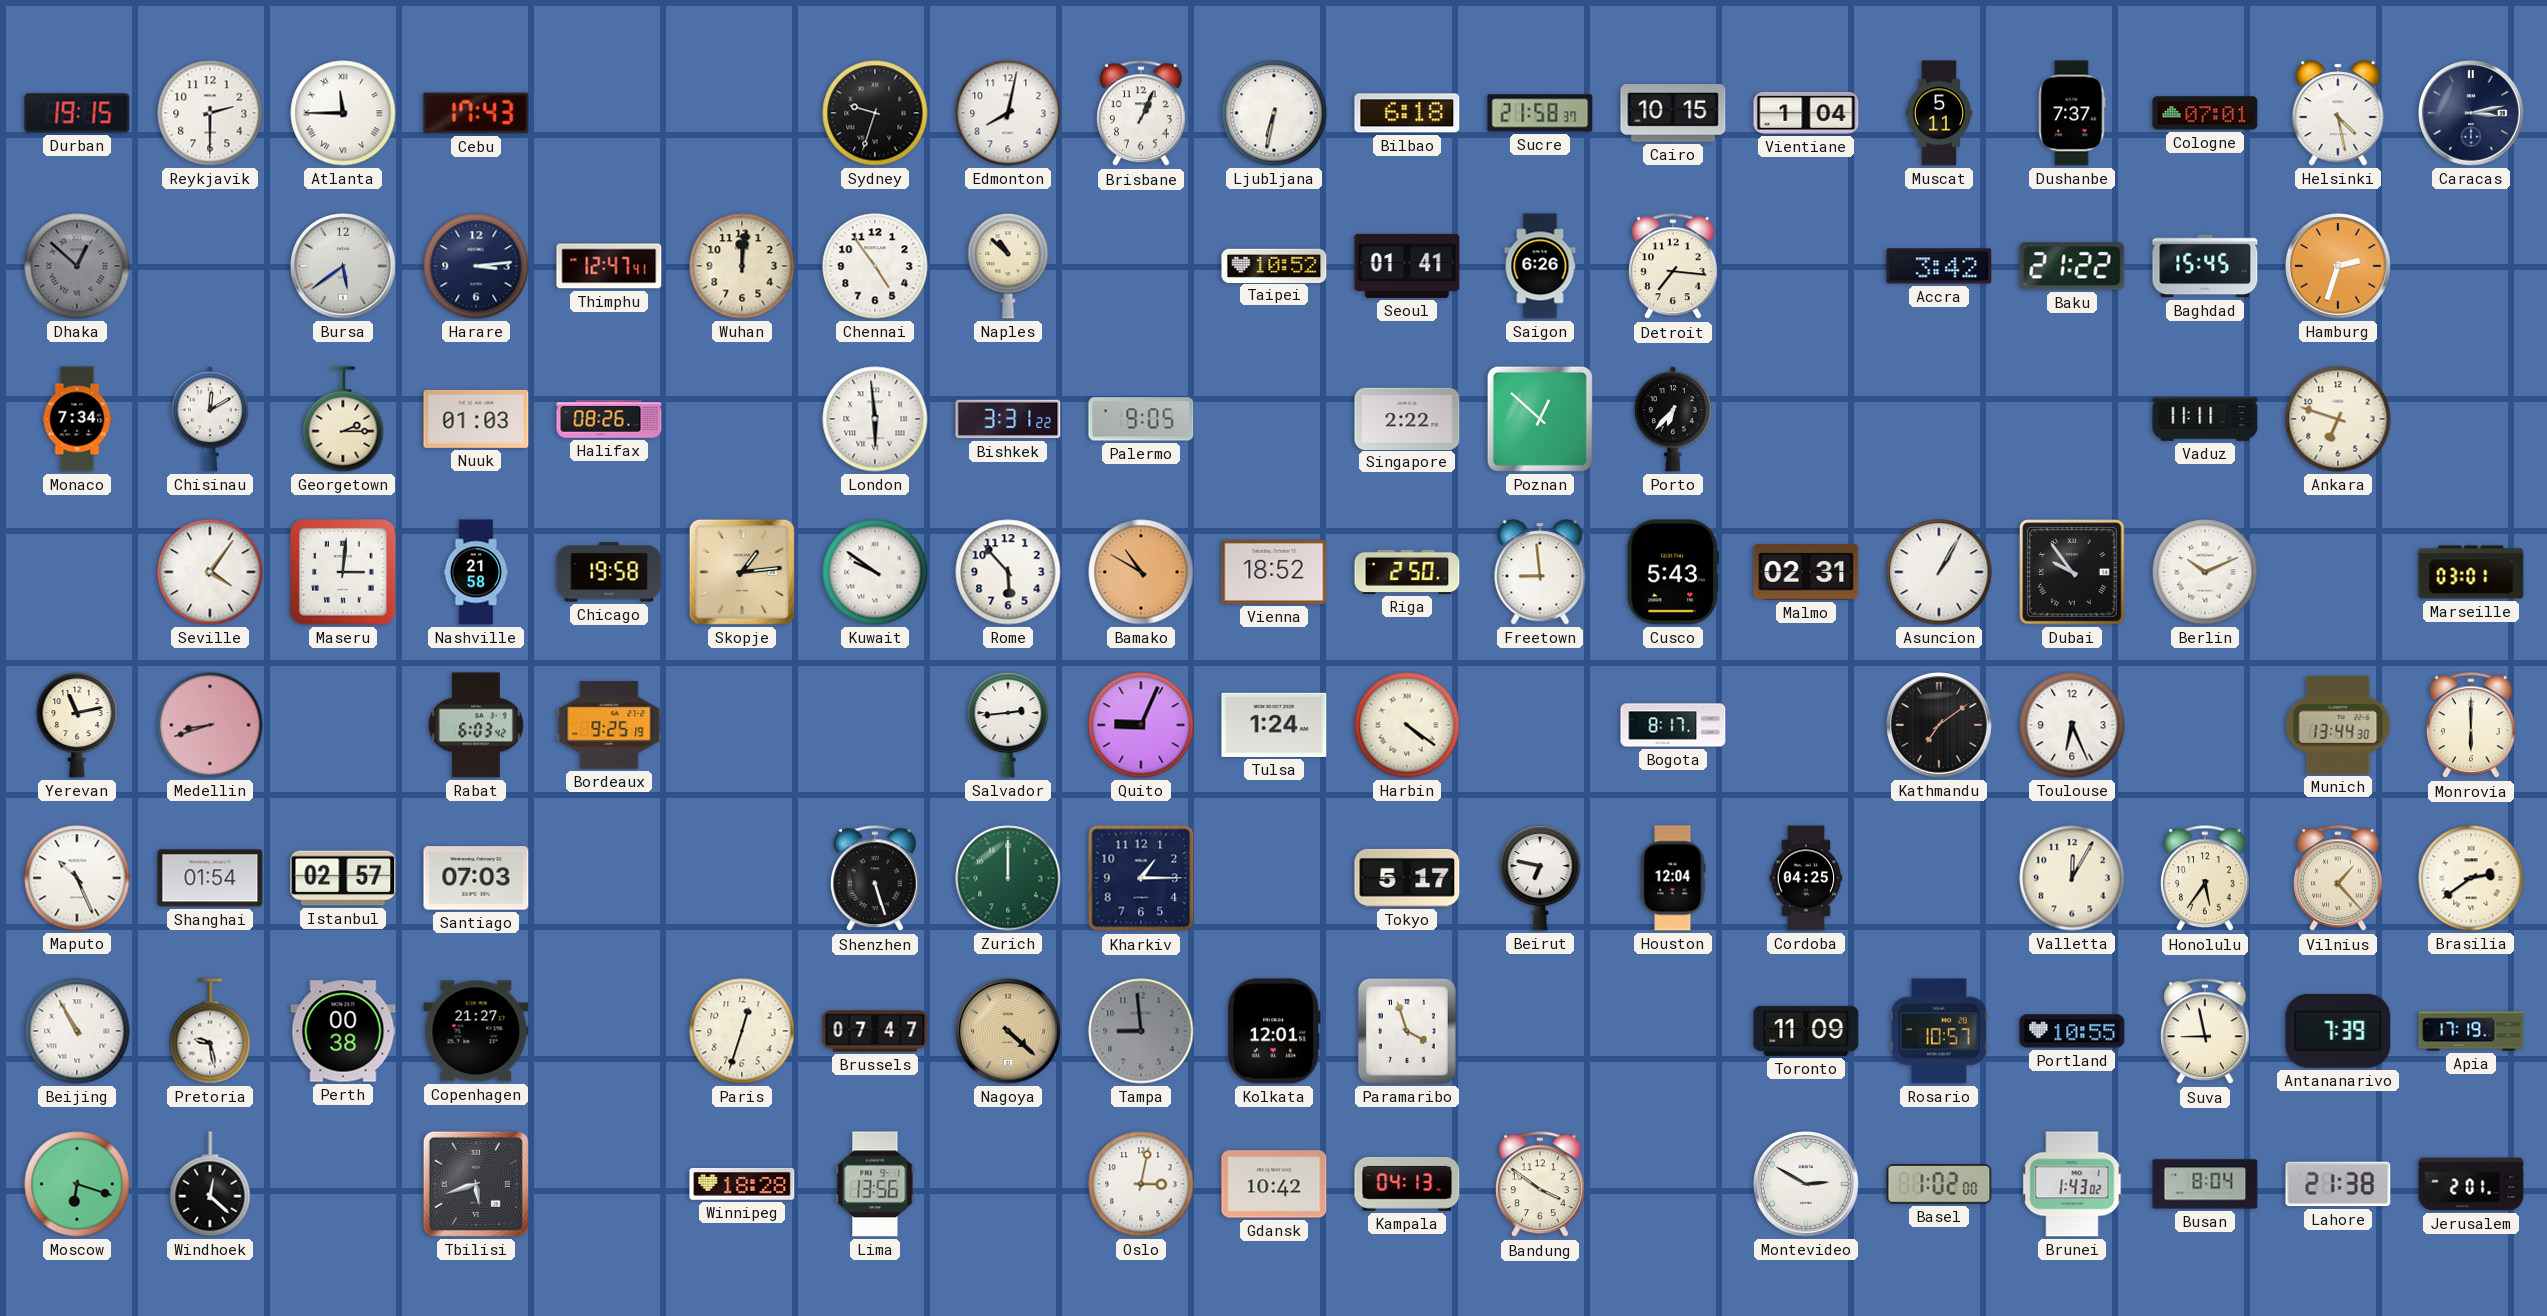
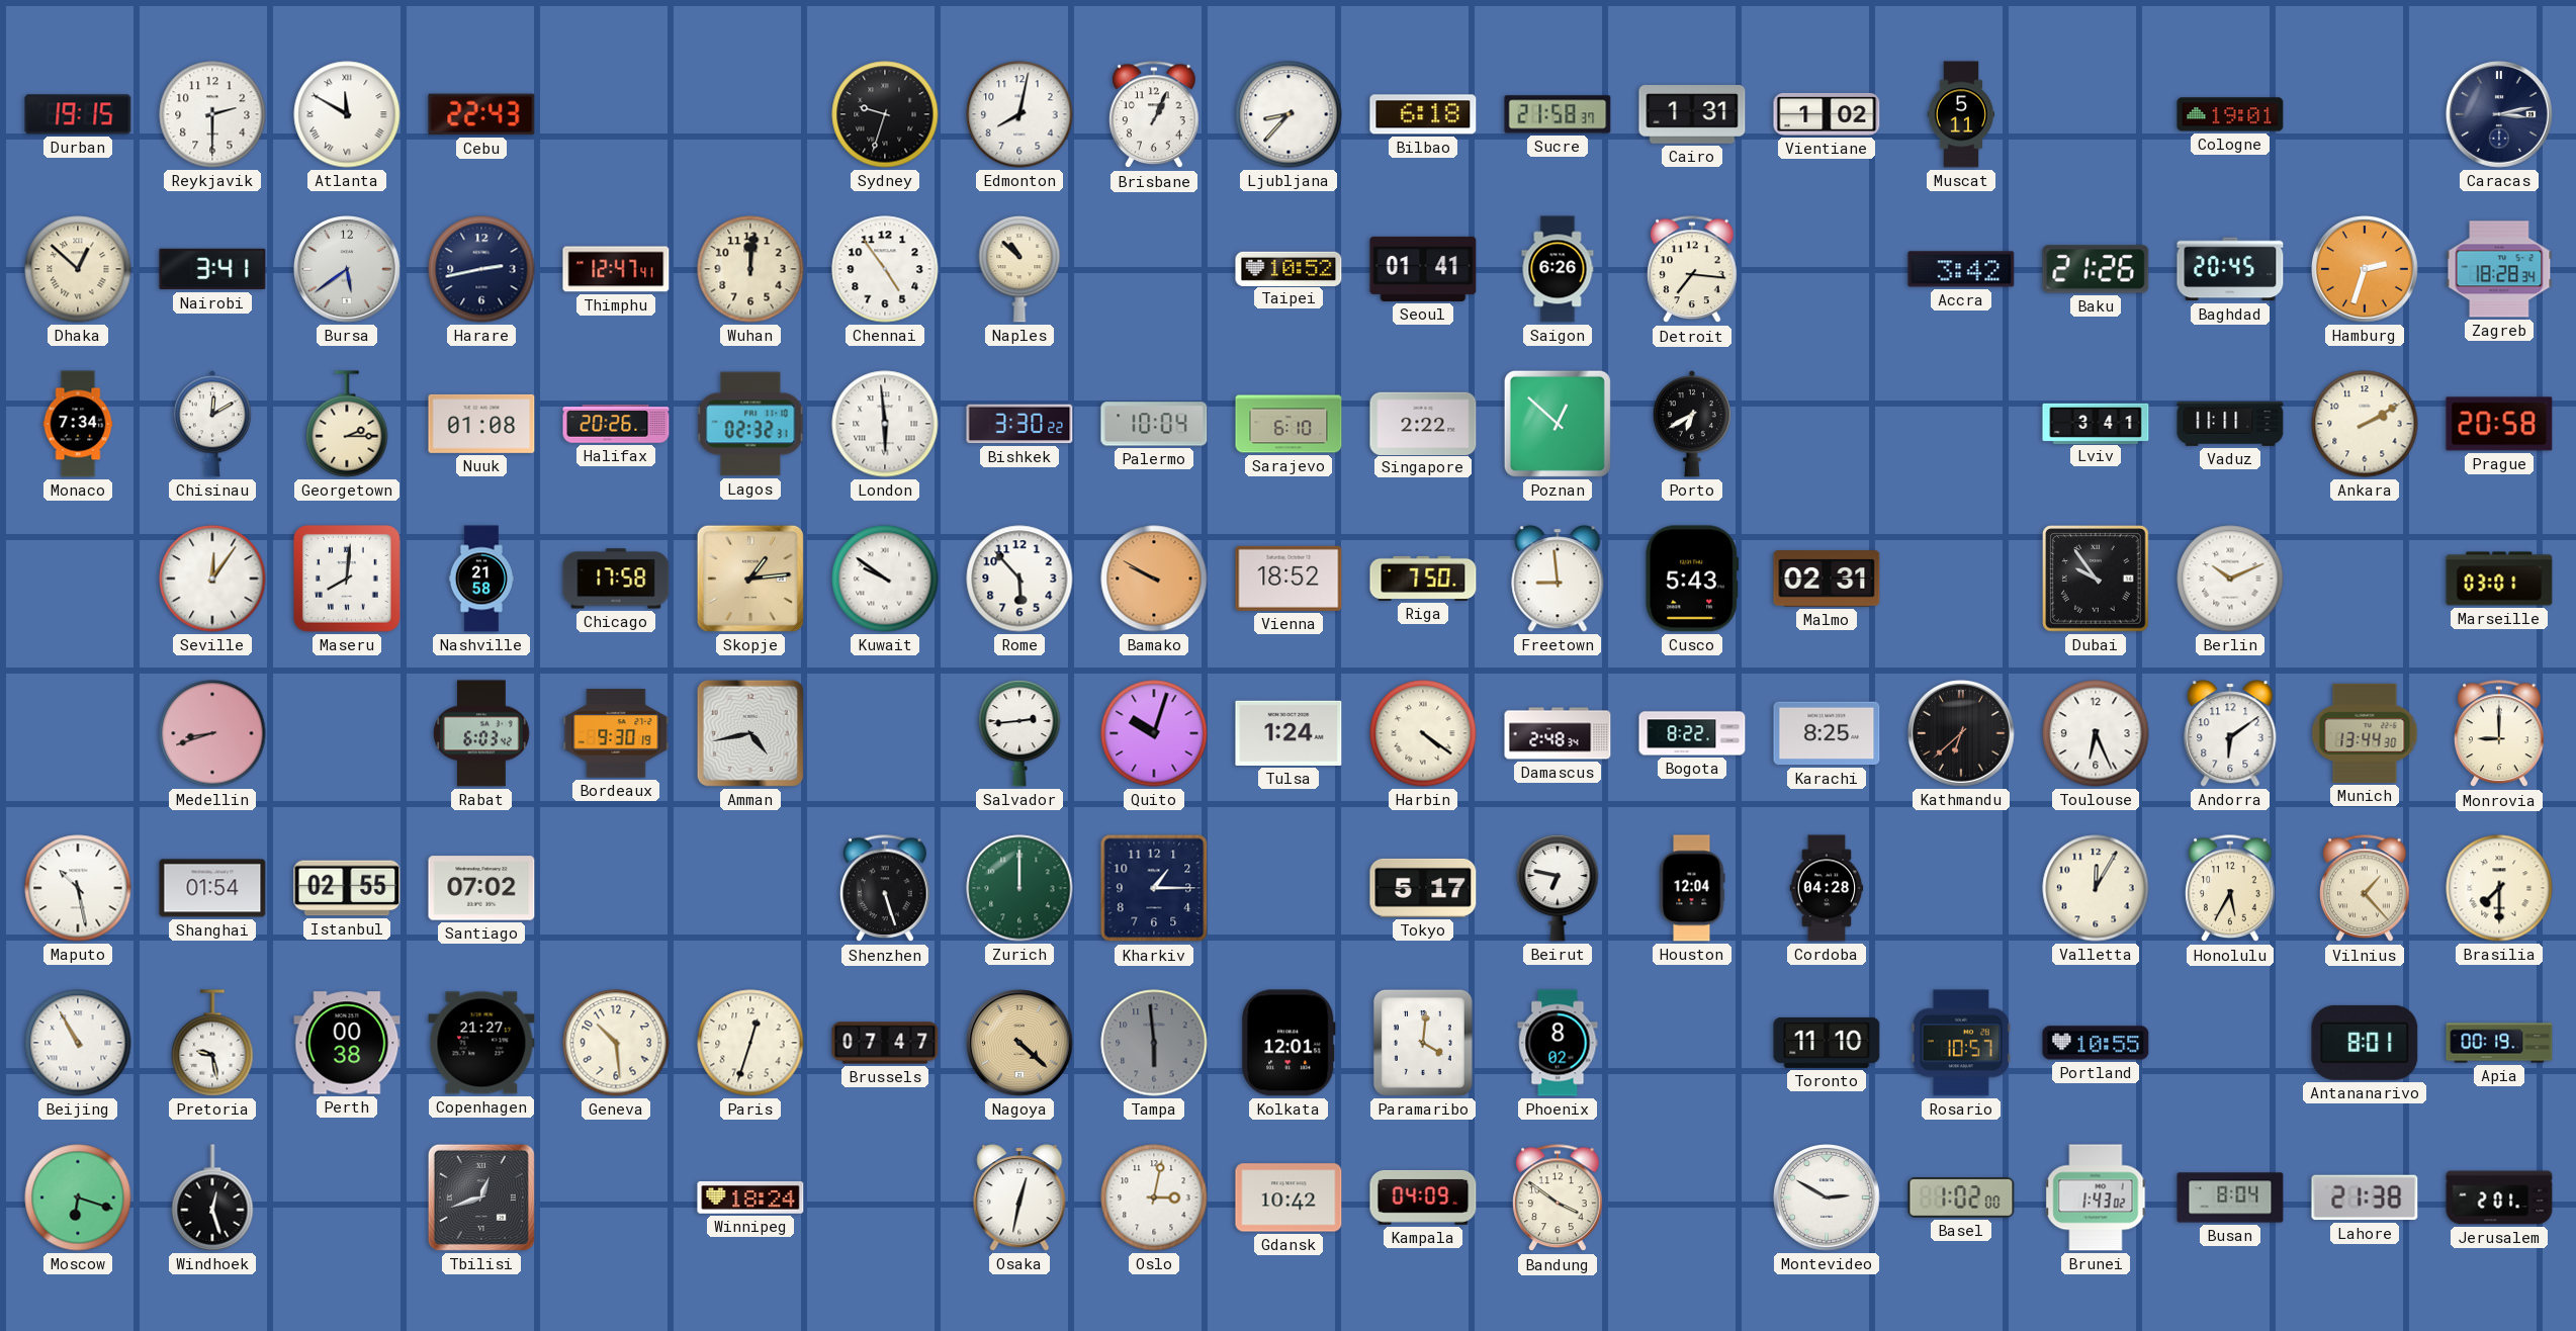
Atlanta: 11:45 -> 11:50 (347, 114)
Cebu: 17:43 -> 22:43 (481, 114)
Ljubljana: 6:32 -> 8:37 (1289, 114)
Cairo: 10:15 -> 1:31 (1692, 115)
Vientiane: 1:04 -> 1:02 (1827, 114)
Dushanbe: 7:37 -> none (2072, 113)
Cologne: 07:01 -> 19:01 (2230, 114)
Helsinki: 4:28 -> none (2338, 113)
Dhaka dial: grey -> cream (78, 269)
Nairobi: none -> 3:41 (212, 269)
Harare: 3:14 -> 2:43 (481, 269)
Baku: 21:22 -> 21:26 (2096, 269)
Baghdad: 15:45 -> 20:45 (2230, 269)
Zagreb: none -> 18:28 (2499, 269)
Nuuk: 01:03 -> 01:08 (481, 424)
Halifax: 08:26 -> 20:26 (616, 424)
Lagos: none -> 02:32 (750, 424)
Bishkek: 3:31 -> 3:30 (1019, 424)
Palermo: 9:05 -> 10:04 (1154, 424)
Sarajevo: none -> 6:10 (1289, 424)
Porto: 6:37 -> 6:40 (1692, 424)
Lviv: none -> 3:41 (2096, 423)
Ankara: 6:48 -> 2:10 (2365, 424)
Prague: none -> 20:58 (2499, 424)
Seville: 4:06 -> 12:06 (212, 579)
Maseru: 3:01 -> 8:01 (348, 580)
Chicago: 19:58 -> 17:58 (616, 579)
Bamako: 10:50 -> 9:50 (1154, 579)
Riga: 2:50 -> 7:50 (1423, 579)
Asuncion: 1:05 -> none (1939, 572)
Yerevan: 11:13 -> none (77, 725)
Bordeaux: 9:25 -> 9:30 (616, 733)
Amman: none -> 4:43 (750, 733)
Quito: 9:04 -> 10:03 (1154, 733)
Damascus: none -> 2:48 (1558, 733)
Bogota: 8:17 -> 8:22 (1692, 733)
Karachi: none -> 8:25 (1827, 733)
Kathmandu: 7:09 -> 6:38 (1962, 734)
Andorra: none -> 6:09 (2230, 733)
Monrovia: 6:00 -> 9:00 (2499, 734)
Maputo: 10:26 -> 10:28 (78, 888)
Istanbul: 02:57 -> 02:55 (347, 888)
Santiago: 07:03 -> 07:02 (481, 888)
Cordoba: 04:25 -> 04:28 (1827, 888)
Honolulu: 5:36 -> 5:35 (2230, 889)
Brasilia: 2:39 -> 7:30 (2499, 888)
Geneva: none -> 10:29 (616, 1043)
Tampa: 8:59 -> 5:59 (1154, 1043)
Paramaribo: 3:57 -> 4:01 (1423, 1043)
Phoenix: none -> 8:02 (1558, 1043)
Toronto: 11:09 -> 11:10 (1827, 1043)
Suva: 8:58 -> none (2205, 1032)
Antananarivo: 7:39 -> 8:01 (2365, 1043)
Apia: 17:19 -> 00:19 (2499, 1043)
Windhoek: 12:22 -> 12:27 (212, 1197)
Tbilisi: 5:42 -> 12:42 (481, 1197)
Winnipeg: 18:28 -> 18:24 (750, 1199)
Lima: 13:56 -> none (875, 1184)
Osaka: none -> 12:32 (1019, 1197)
Kampala: 04:13 -> 04:09 (1423, 1197)
